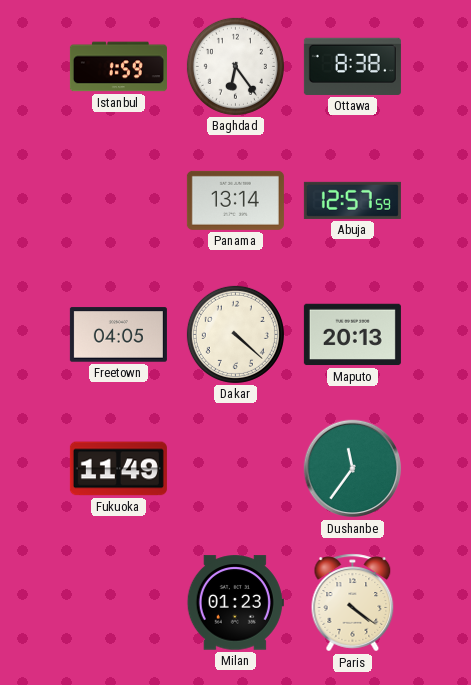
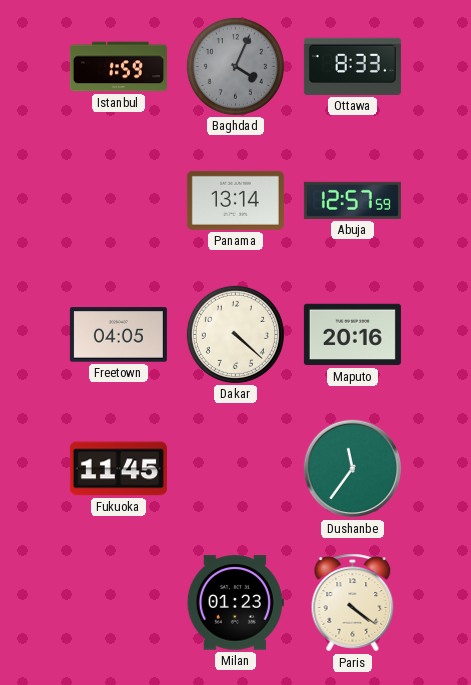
Baghdad: 6:24 -> 4:04 (235, 66)
Baghdad dial: white -> grey (235, 66)
Ottawa: 8:38 -> 8:33 (352, 66)
Maputo: 20:13 -> 20:16 (352, 335)
Fukuoka: 11:49 -> 11:45 (118, 469)
